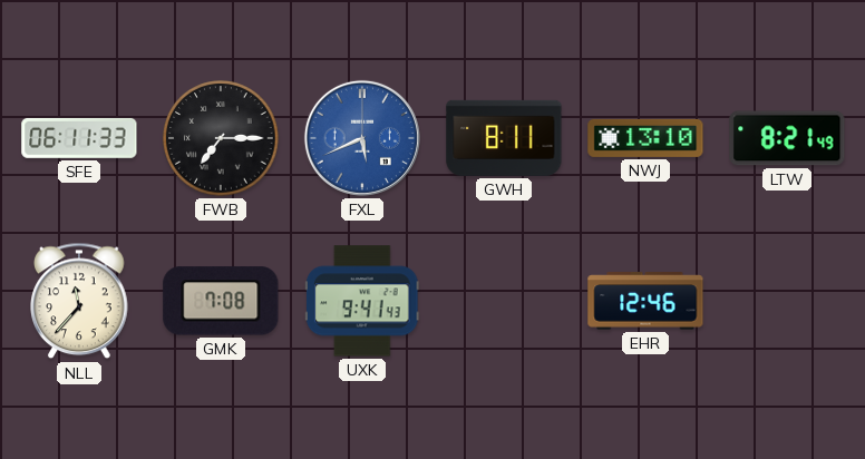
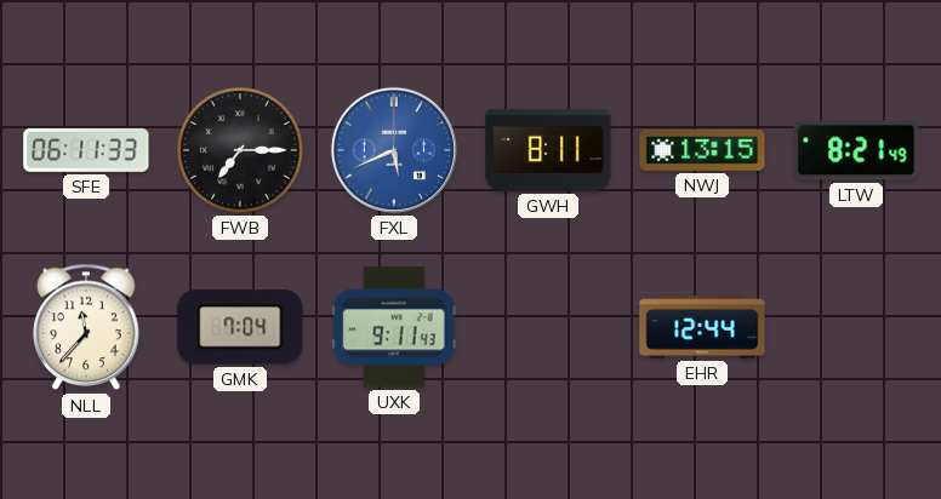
NWJ: 13:10 -> 13:15 (702, 150)
GMK: 7:08 -> 7:04 (240, 327)
UXK: 9:41 -> 9:11 (395, 327)
EHR: 12:46 -> 12:44 (702, 327)
